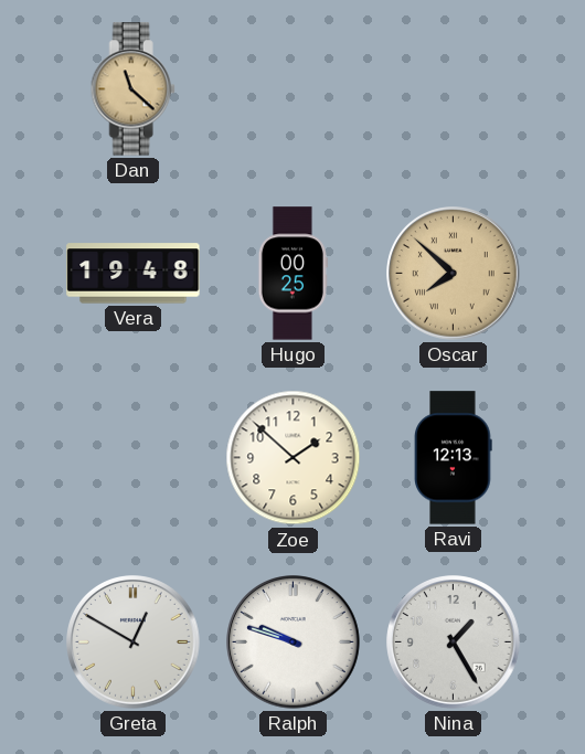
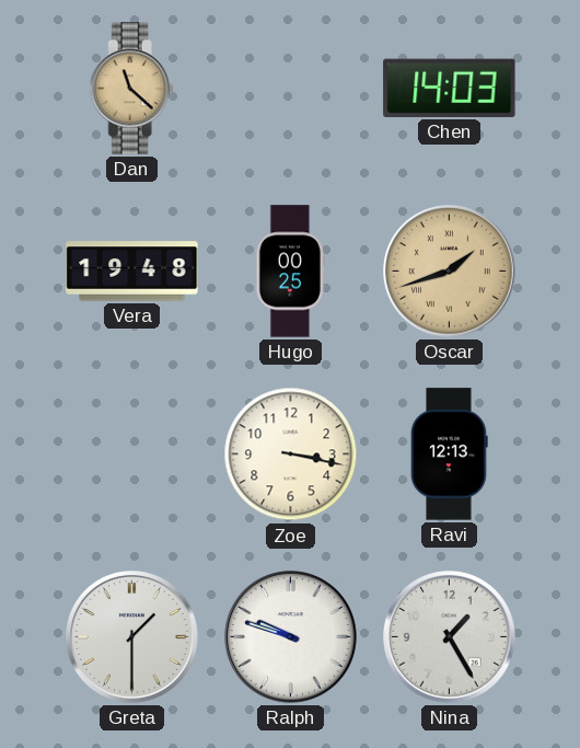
Chen: none -> 14:03 (450, 88)
Oscar: 7:52 -> 1:42 (450, 272)
Zoe: 1:52 -> 3:17 (291, 454)
Greta: 12:50 -> 1:30 (132, 637)
